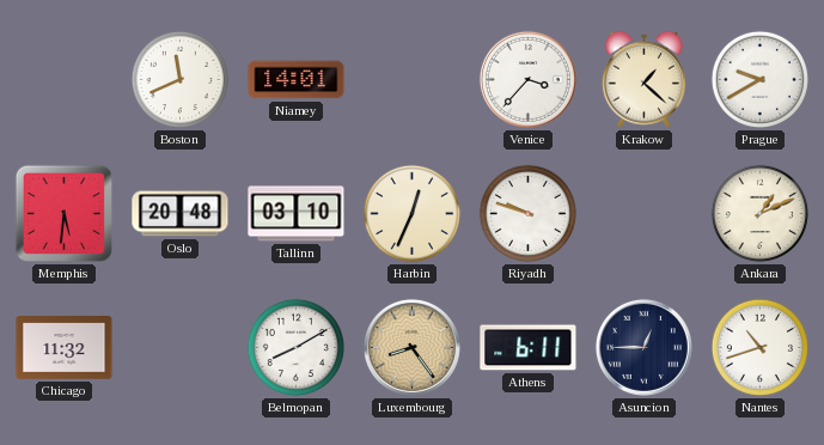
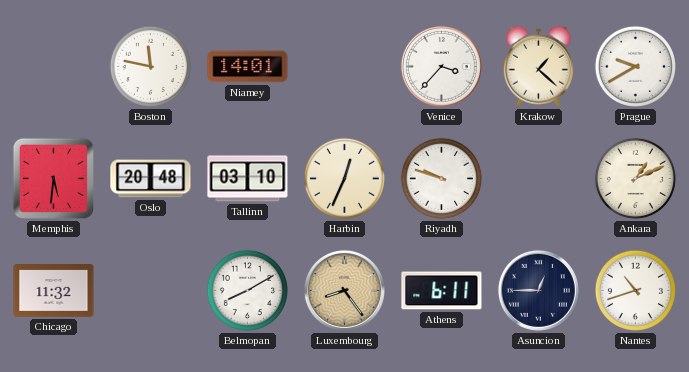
Boston: 11:41 -> 11:47 (150, 66)
